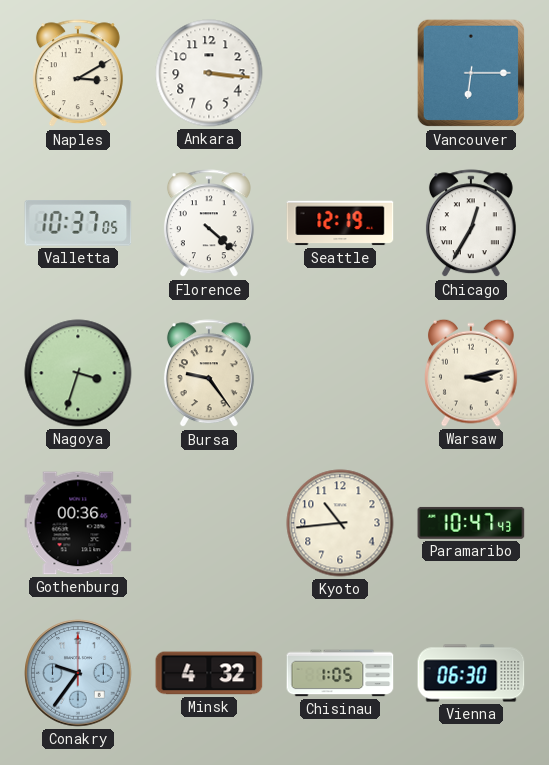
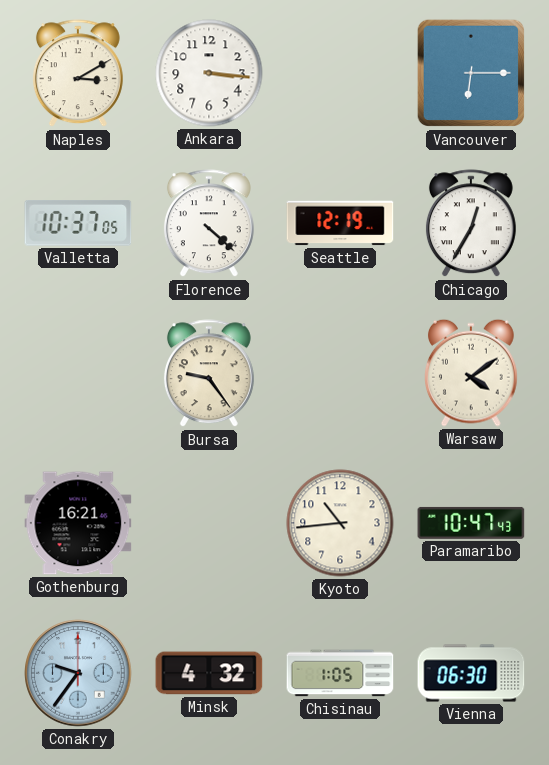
Nagoya: 3:33 -> none (78, 373)
Warsaw: 3:13 -> 4:09 (472, 373)
Gothenburg: 00:36 -> 16:21 (78, 523)
